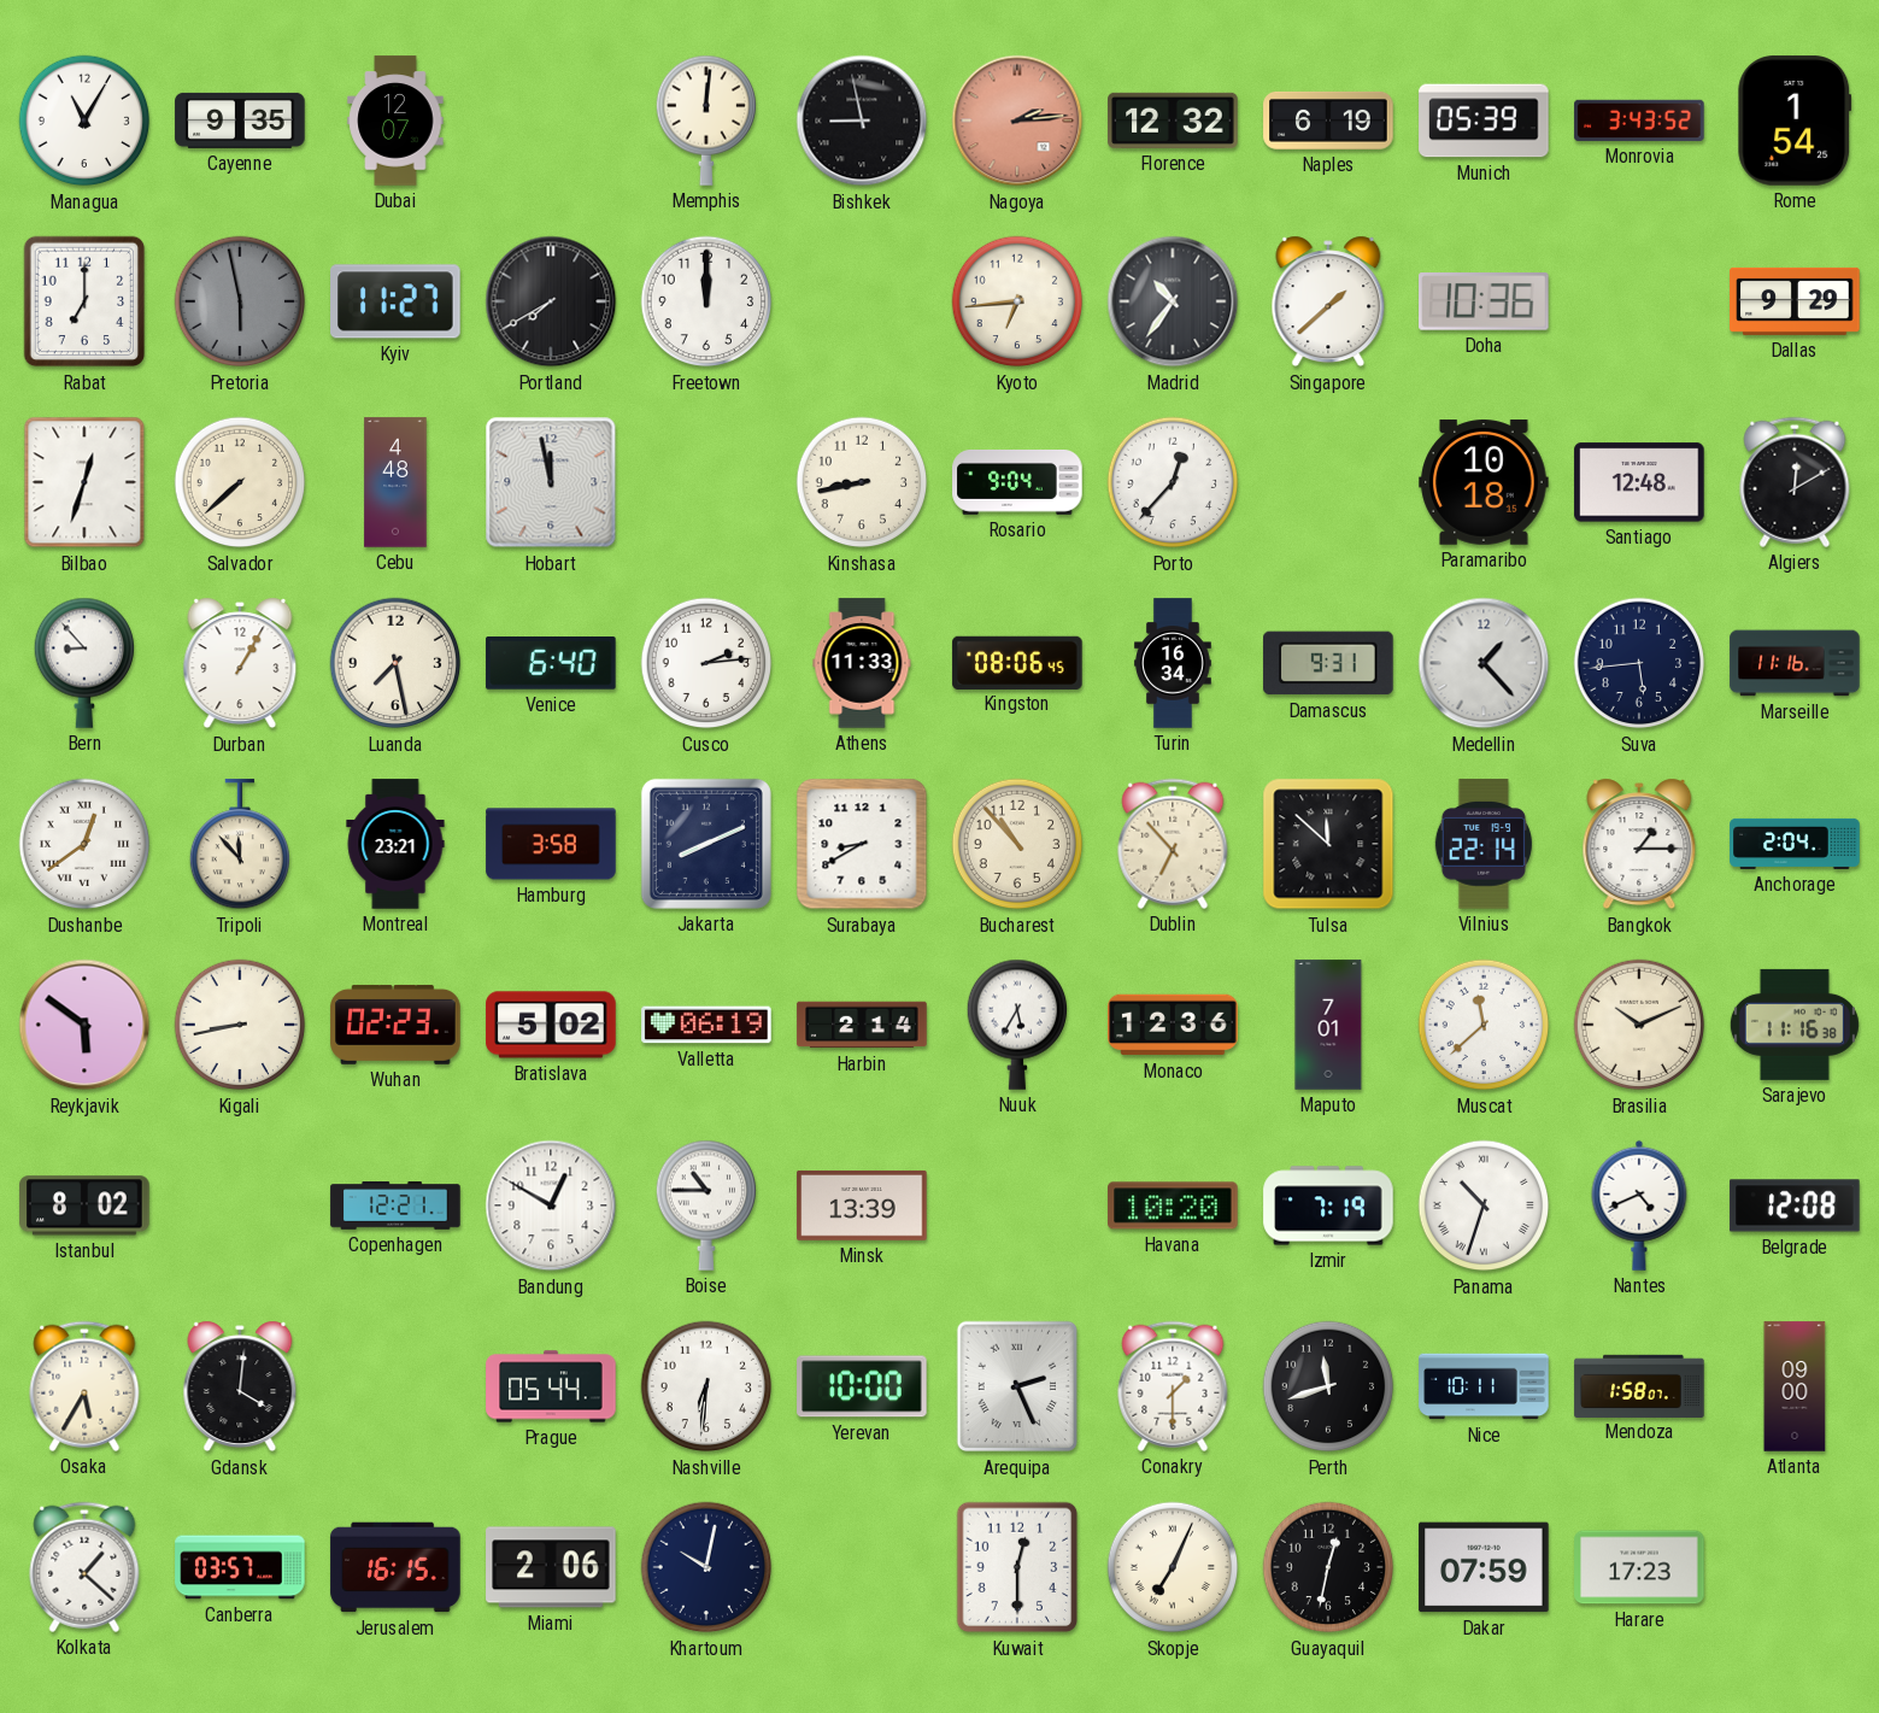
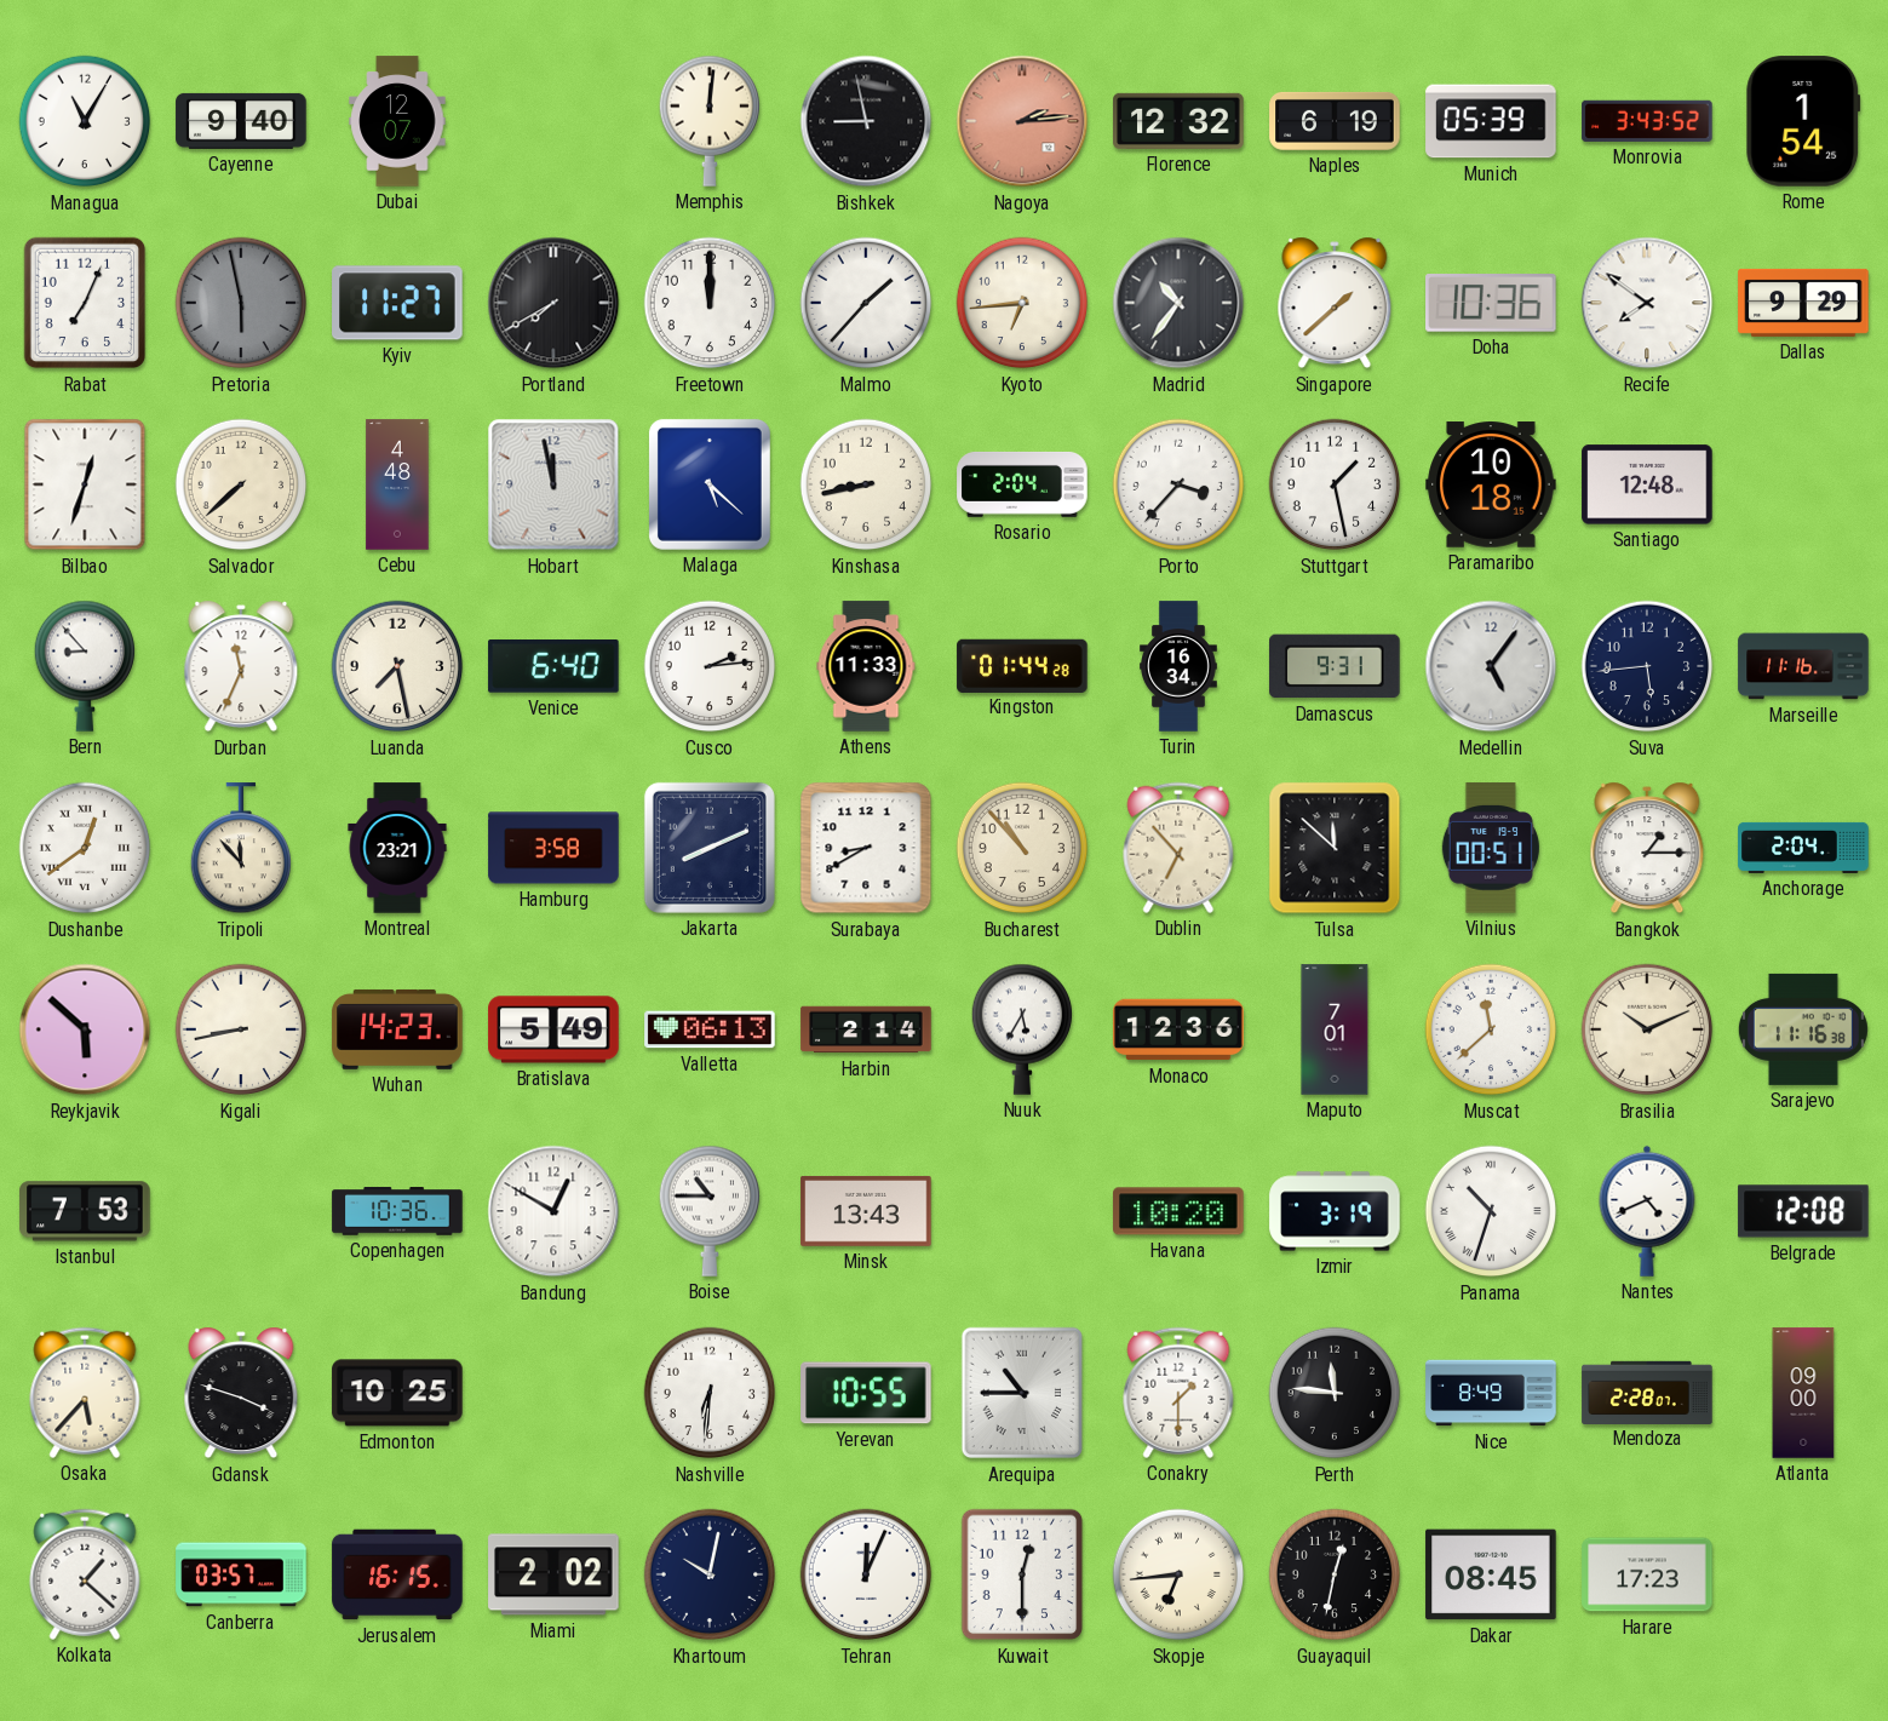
Cayenne: 9:35 -> 9:40 (241, 121)
Rabat: 7:00 -> 7:04 (85, 303)
Malmo: none -> 1:37 (866, 303)
Recife: none -> 7:51 (1647, 303)
Malaga: none -> 5:22 (710, 484)
Rosario: 9:04 -> 2:04 (1022, 484)
Porto: 12:37 -> 3:37 (1178, 484)
Stuttgart: none -> 1:28 (1335, 484)
Algiers: 12:10 -> none (1795, 482)
Durban: 1:05 -> 11:34 (241, 666)
Kingston: 08:06 -> 01:44 (1022, 665)
Medellin: 1:23 -> 5:06 (1491, 666)
Vilnius: 22:14 -> 00:51 (1491, 848)
Reykjavik: 5:51 -> 5:52 (85, 1029)
Wuhan: 02:23 -> 14:23 (397, 1029)
Bratislava: 5:02 -> 5:49 (553, 1029)
Valletta: 06:19 -> 06:13 (710, 1029)
Istanbul: 8:02 -> 7:53 (85, 1211)
Copenhagen: 12:21 -> 10:36 (397, 1211)
Minsk: 13:39 -> 13:43 (866, 1211)
Izmir: 7:19 -> 3:19 (1335, 1211)
Osaka: 5:35 -> 5:37 (85, 1393)
Gdansk: 4:01 -> 3:48 (241, 1393)
Edmonton: none -> 10:25 (397, 1393)
Prague: 05:44 -> none (551, 1386)
Yerevan: 10:00 -> 10:55 (866, 1393)
Arequipa: 2:26 -> 10:45 (1022, 1393)
Perth: 11:42 -> 11:46 (1335, 1393)
Nice: 10:11 -> 8:49 (1491, 1393)
Mendoza: 1:58 -> 2:28 (1647, 1392)
Miami: 2:06 -> 2:02 (553, 1574)
Tehran: none -> 12:04 (866, 1574)
Skopje: 7:04 -> 6:44 (1178, 1574)
Dakar: 07:59 -> 08:45 (1491, 1574)
